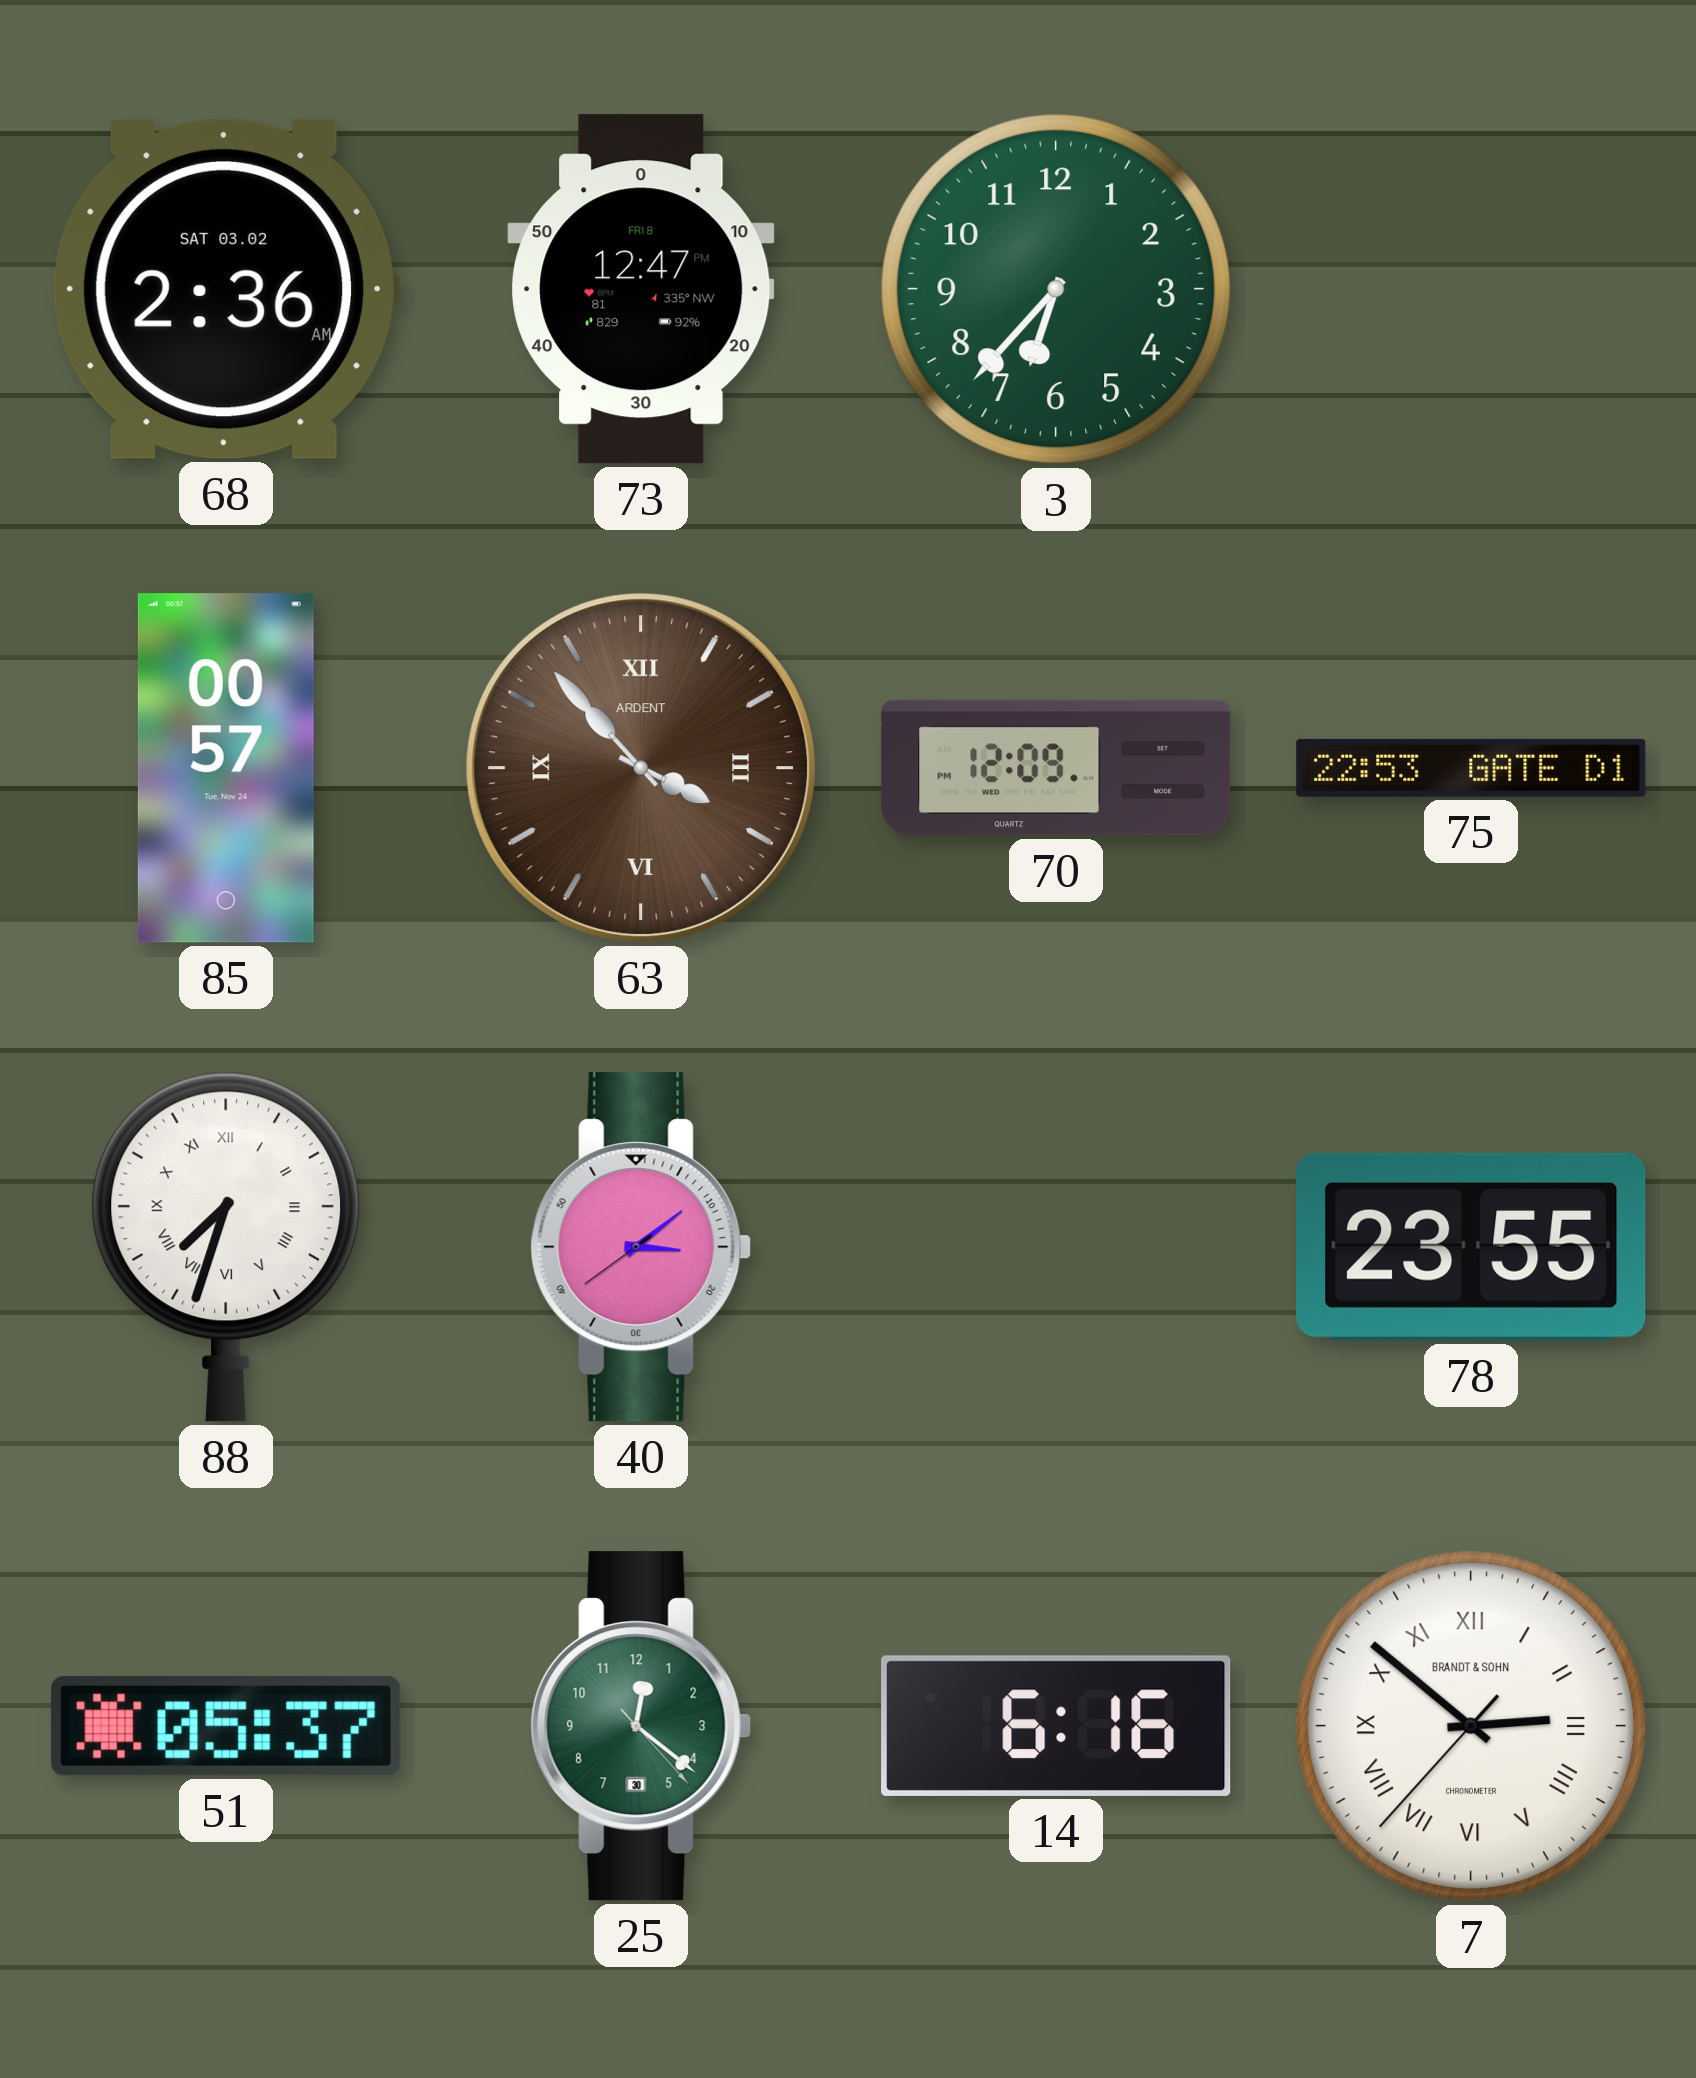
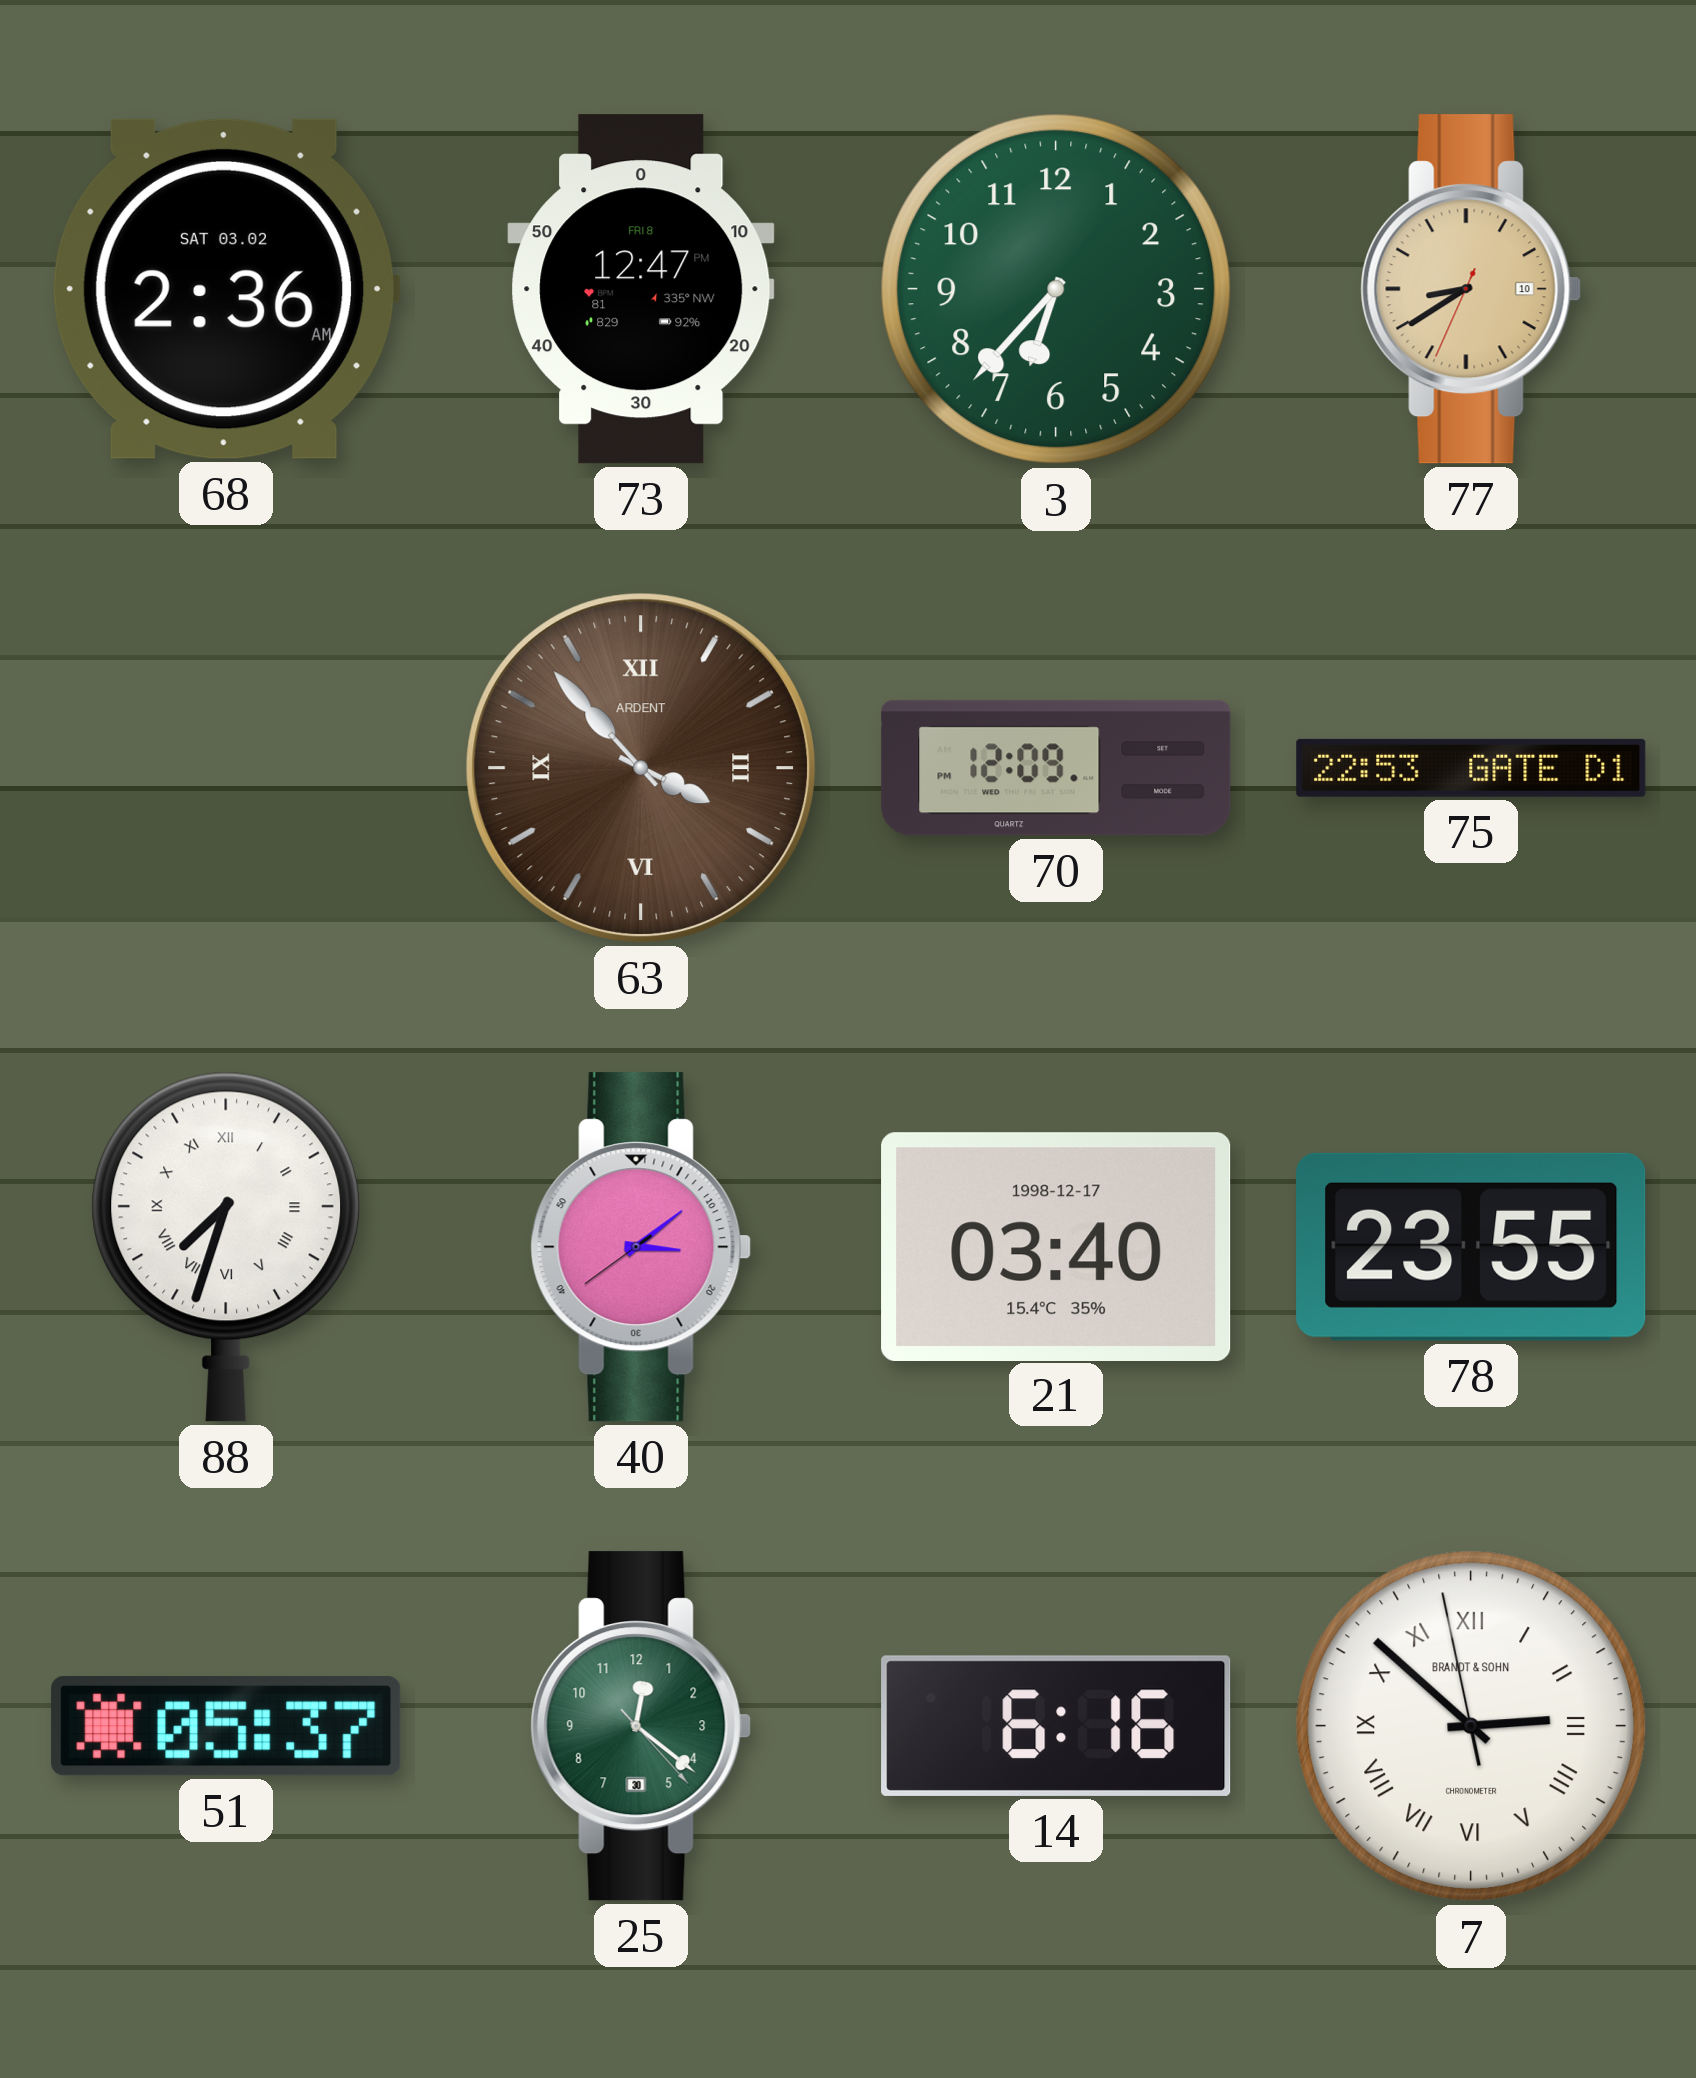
77: none -> 8:39 (1471, 289)
85: 00:57 -> none (226, 768)
21: none -> 03:40 (1056, 1246)
7: 2:51:37 -> 2:51:58 (1471, 1726)
